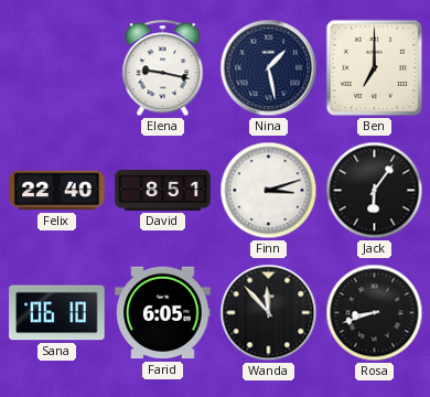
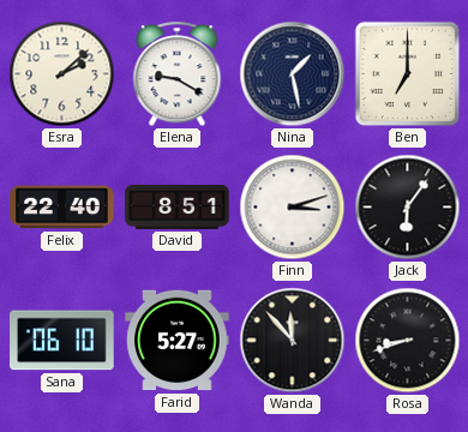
Esra: none -> 2:08 (62, 74)
Elena: 9:17 -> 9:20 (178, 74)
Farid: 6:05 -> 5:27 (178, 341)
